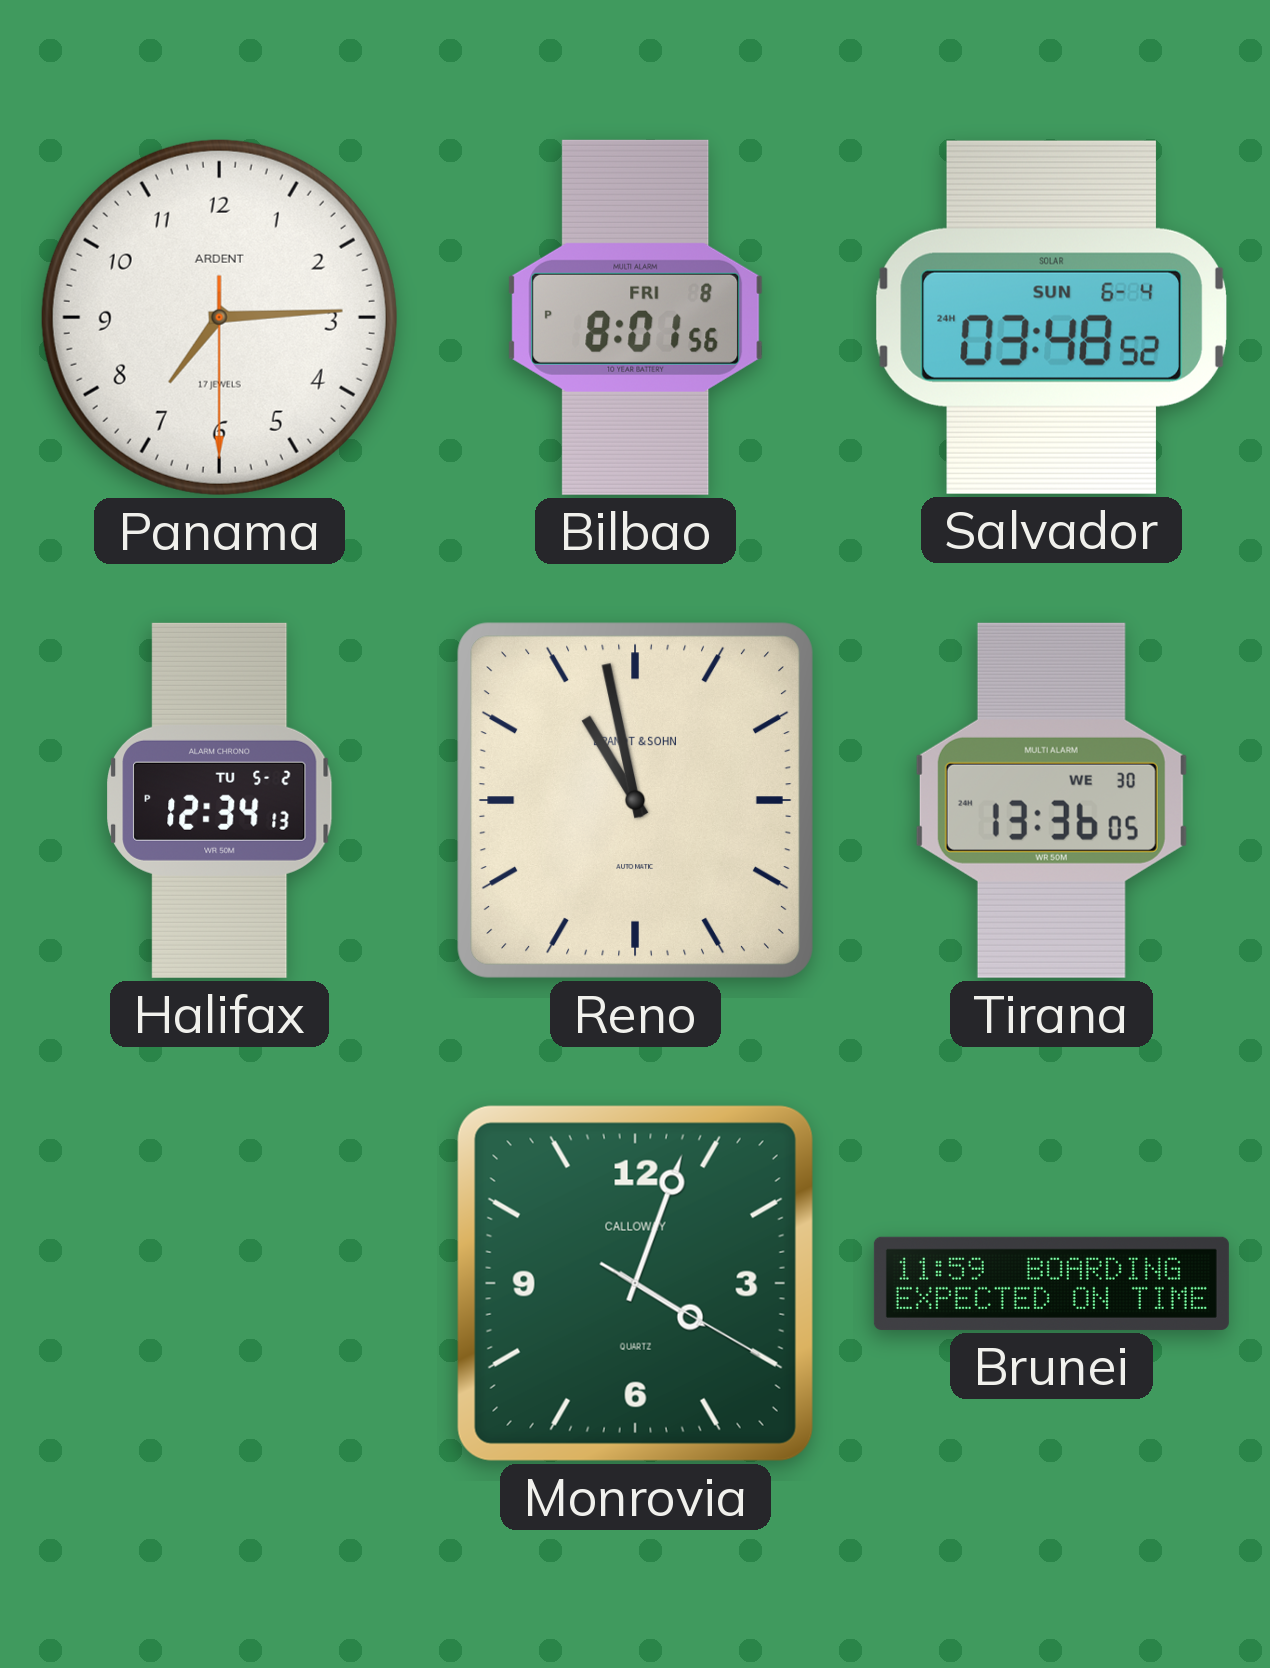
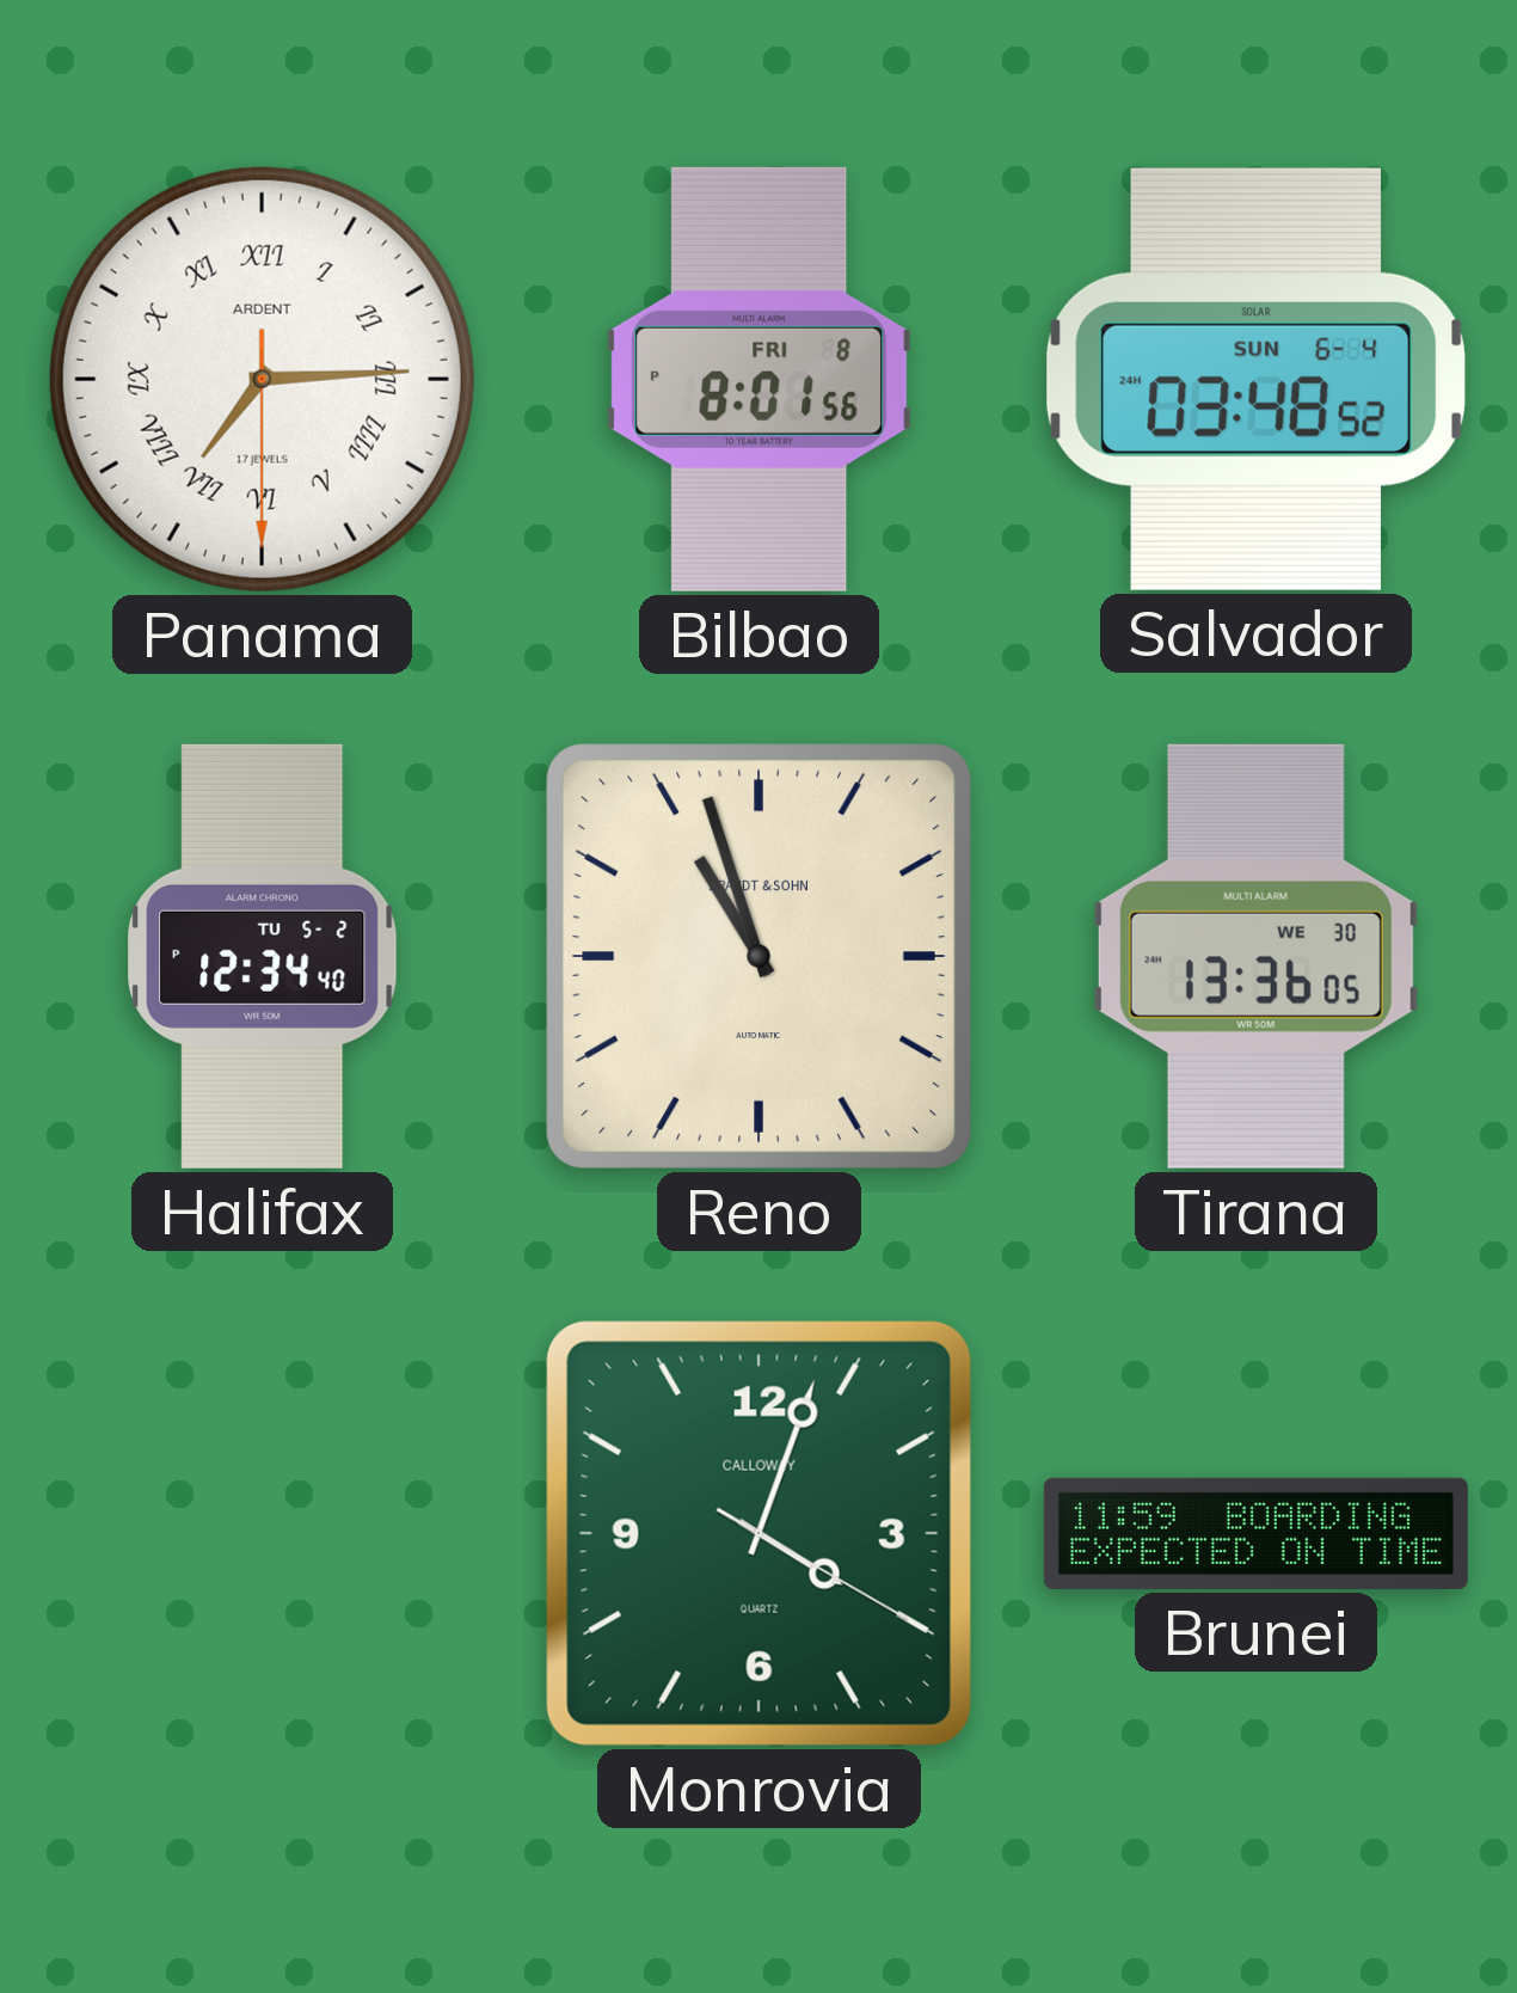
Panama numerals: Arabic -> Roman (262, 379)
Halifax: 12:34:13 PM -> 12:34:40 PM (263, 956)
Reno: 10:58 -> 10:57 (758, 956)
